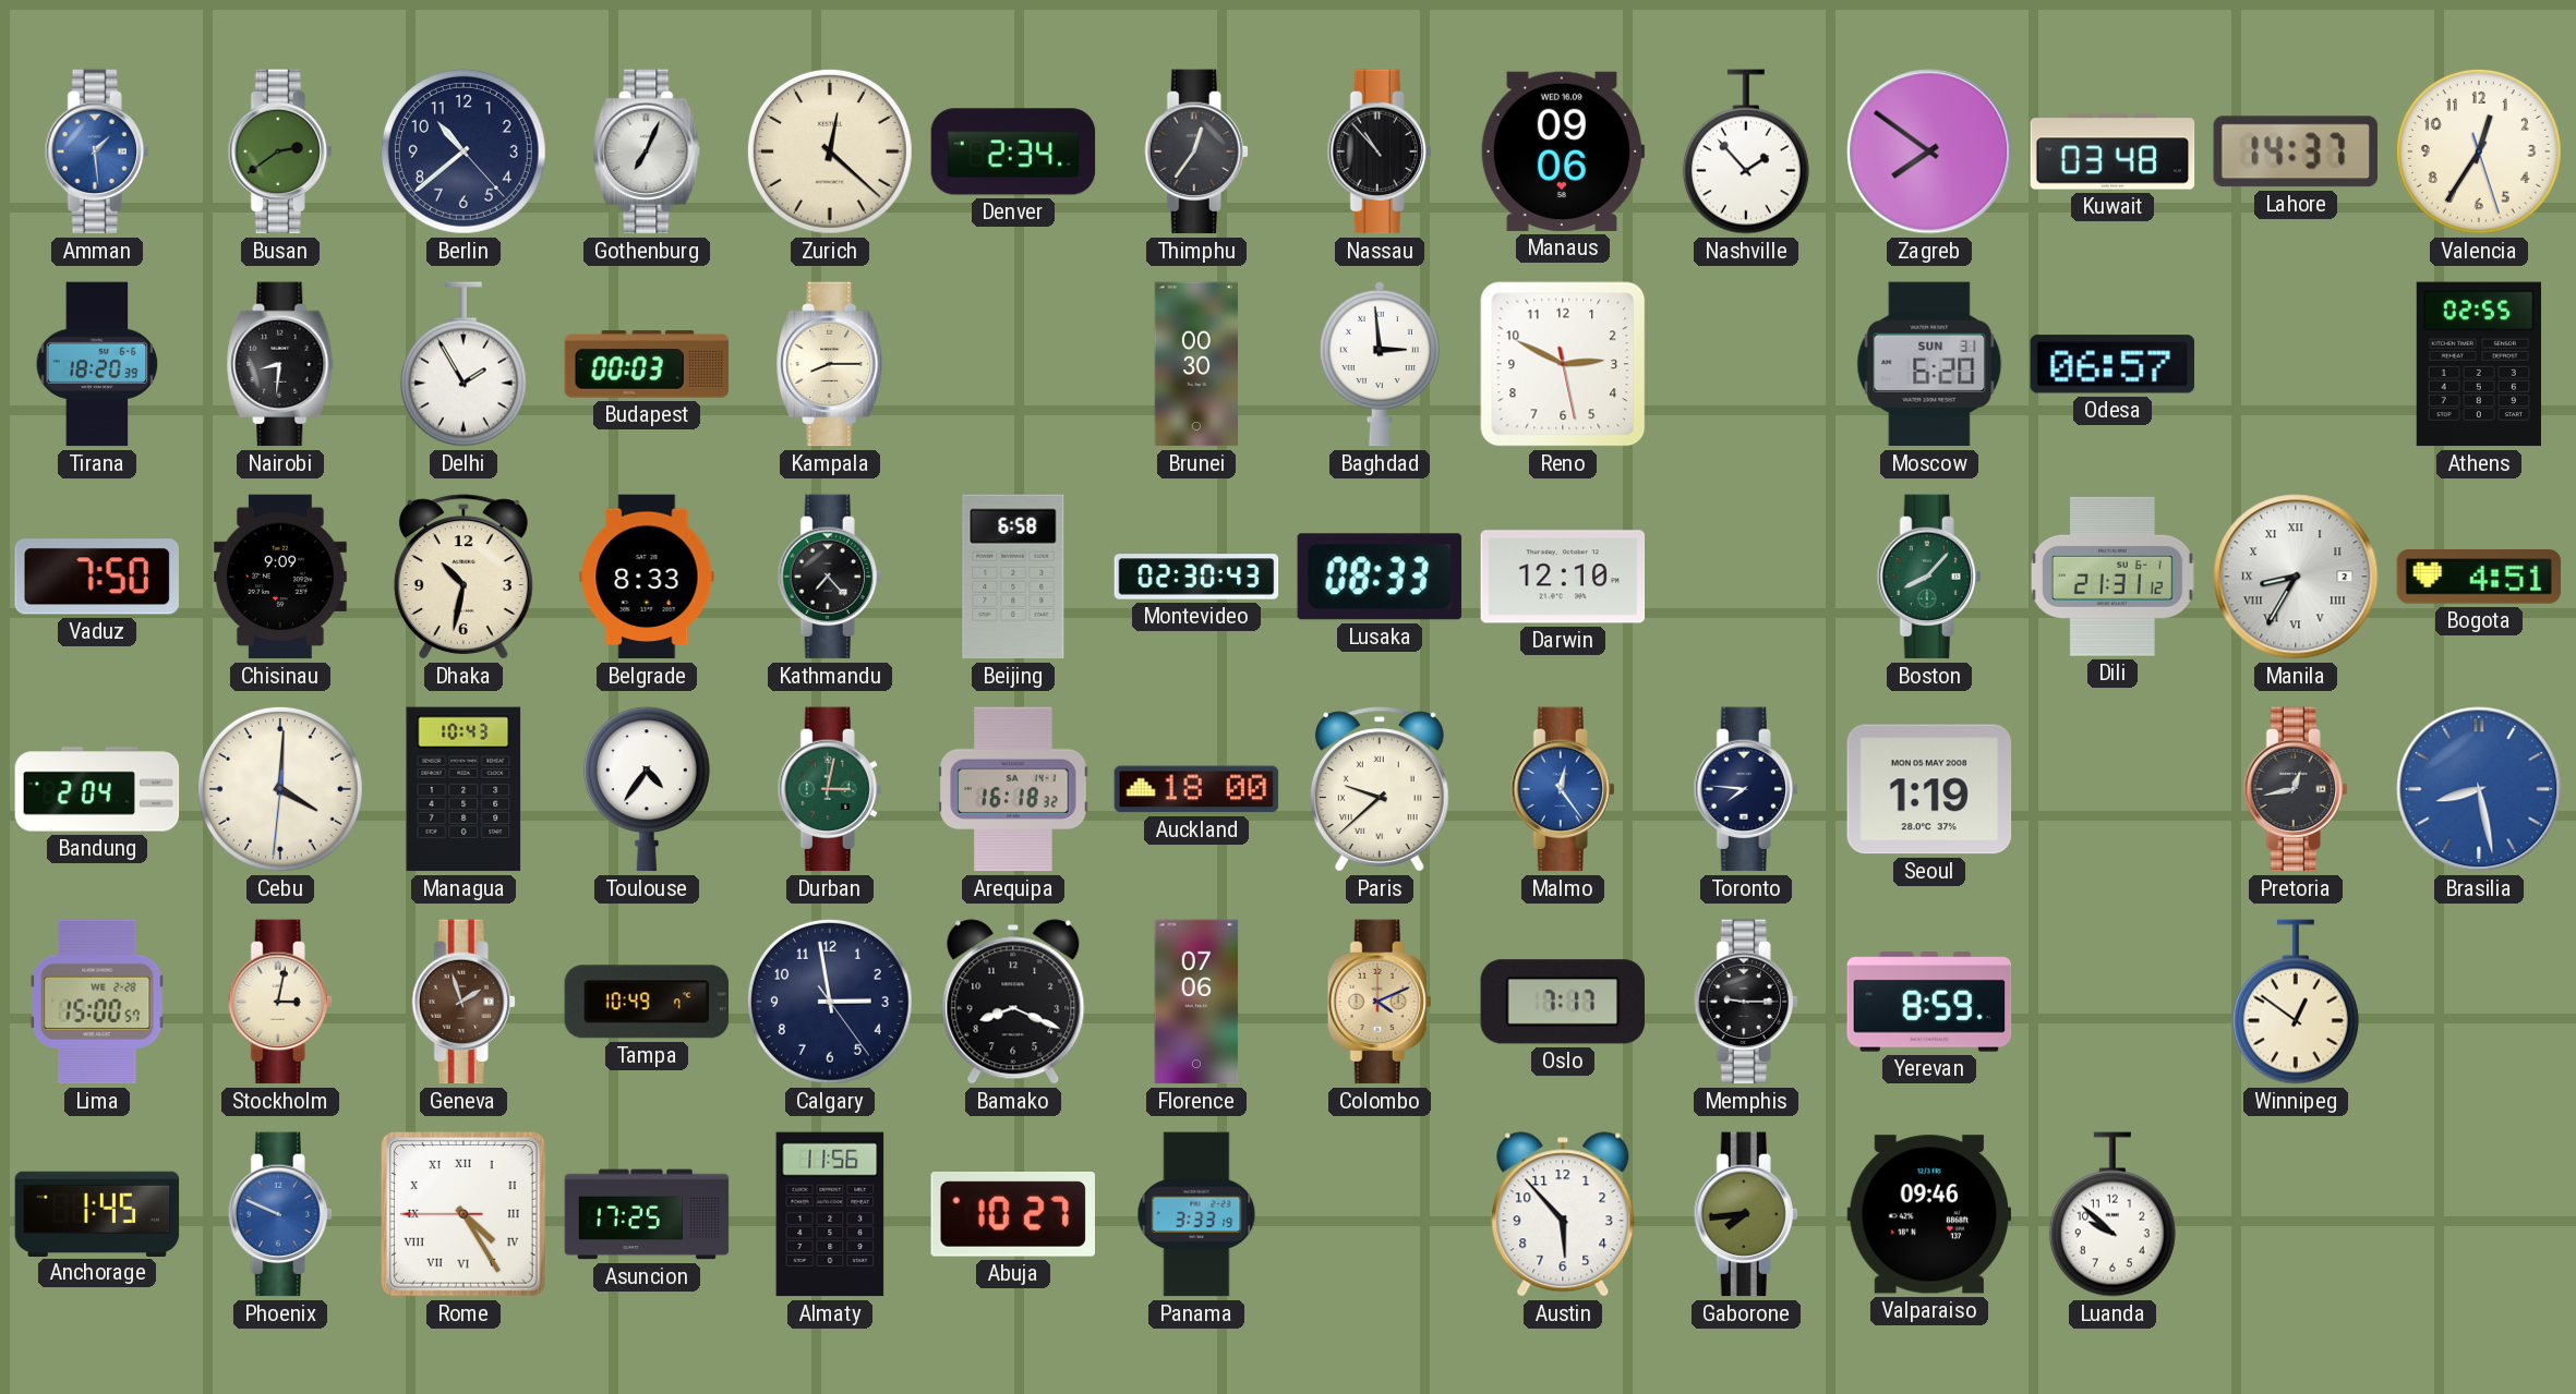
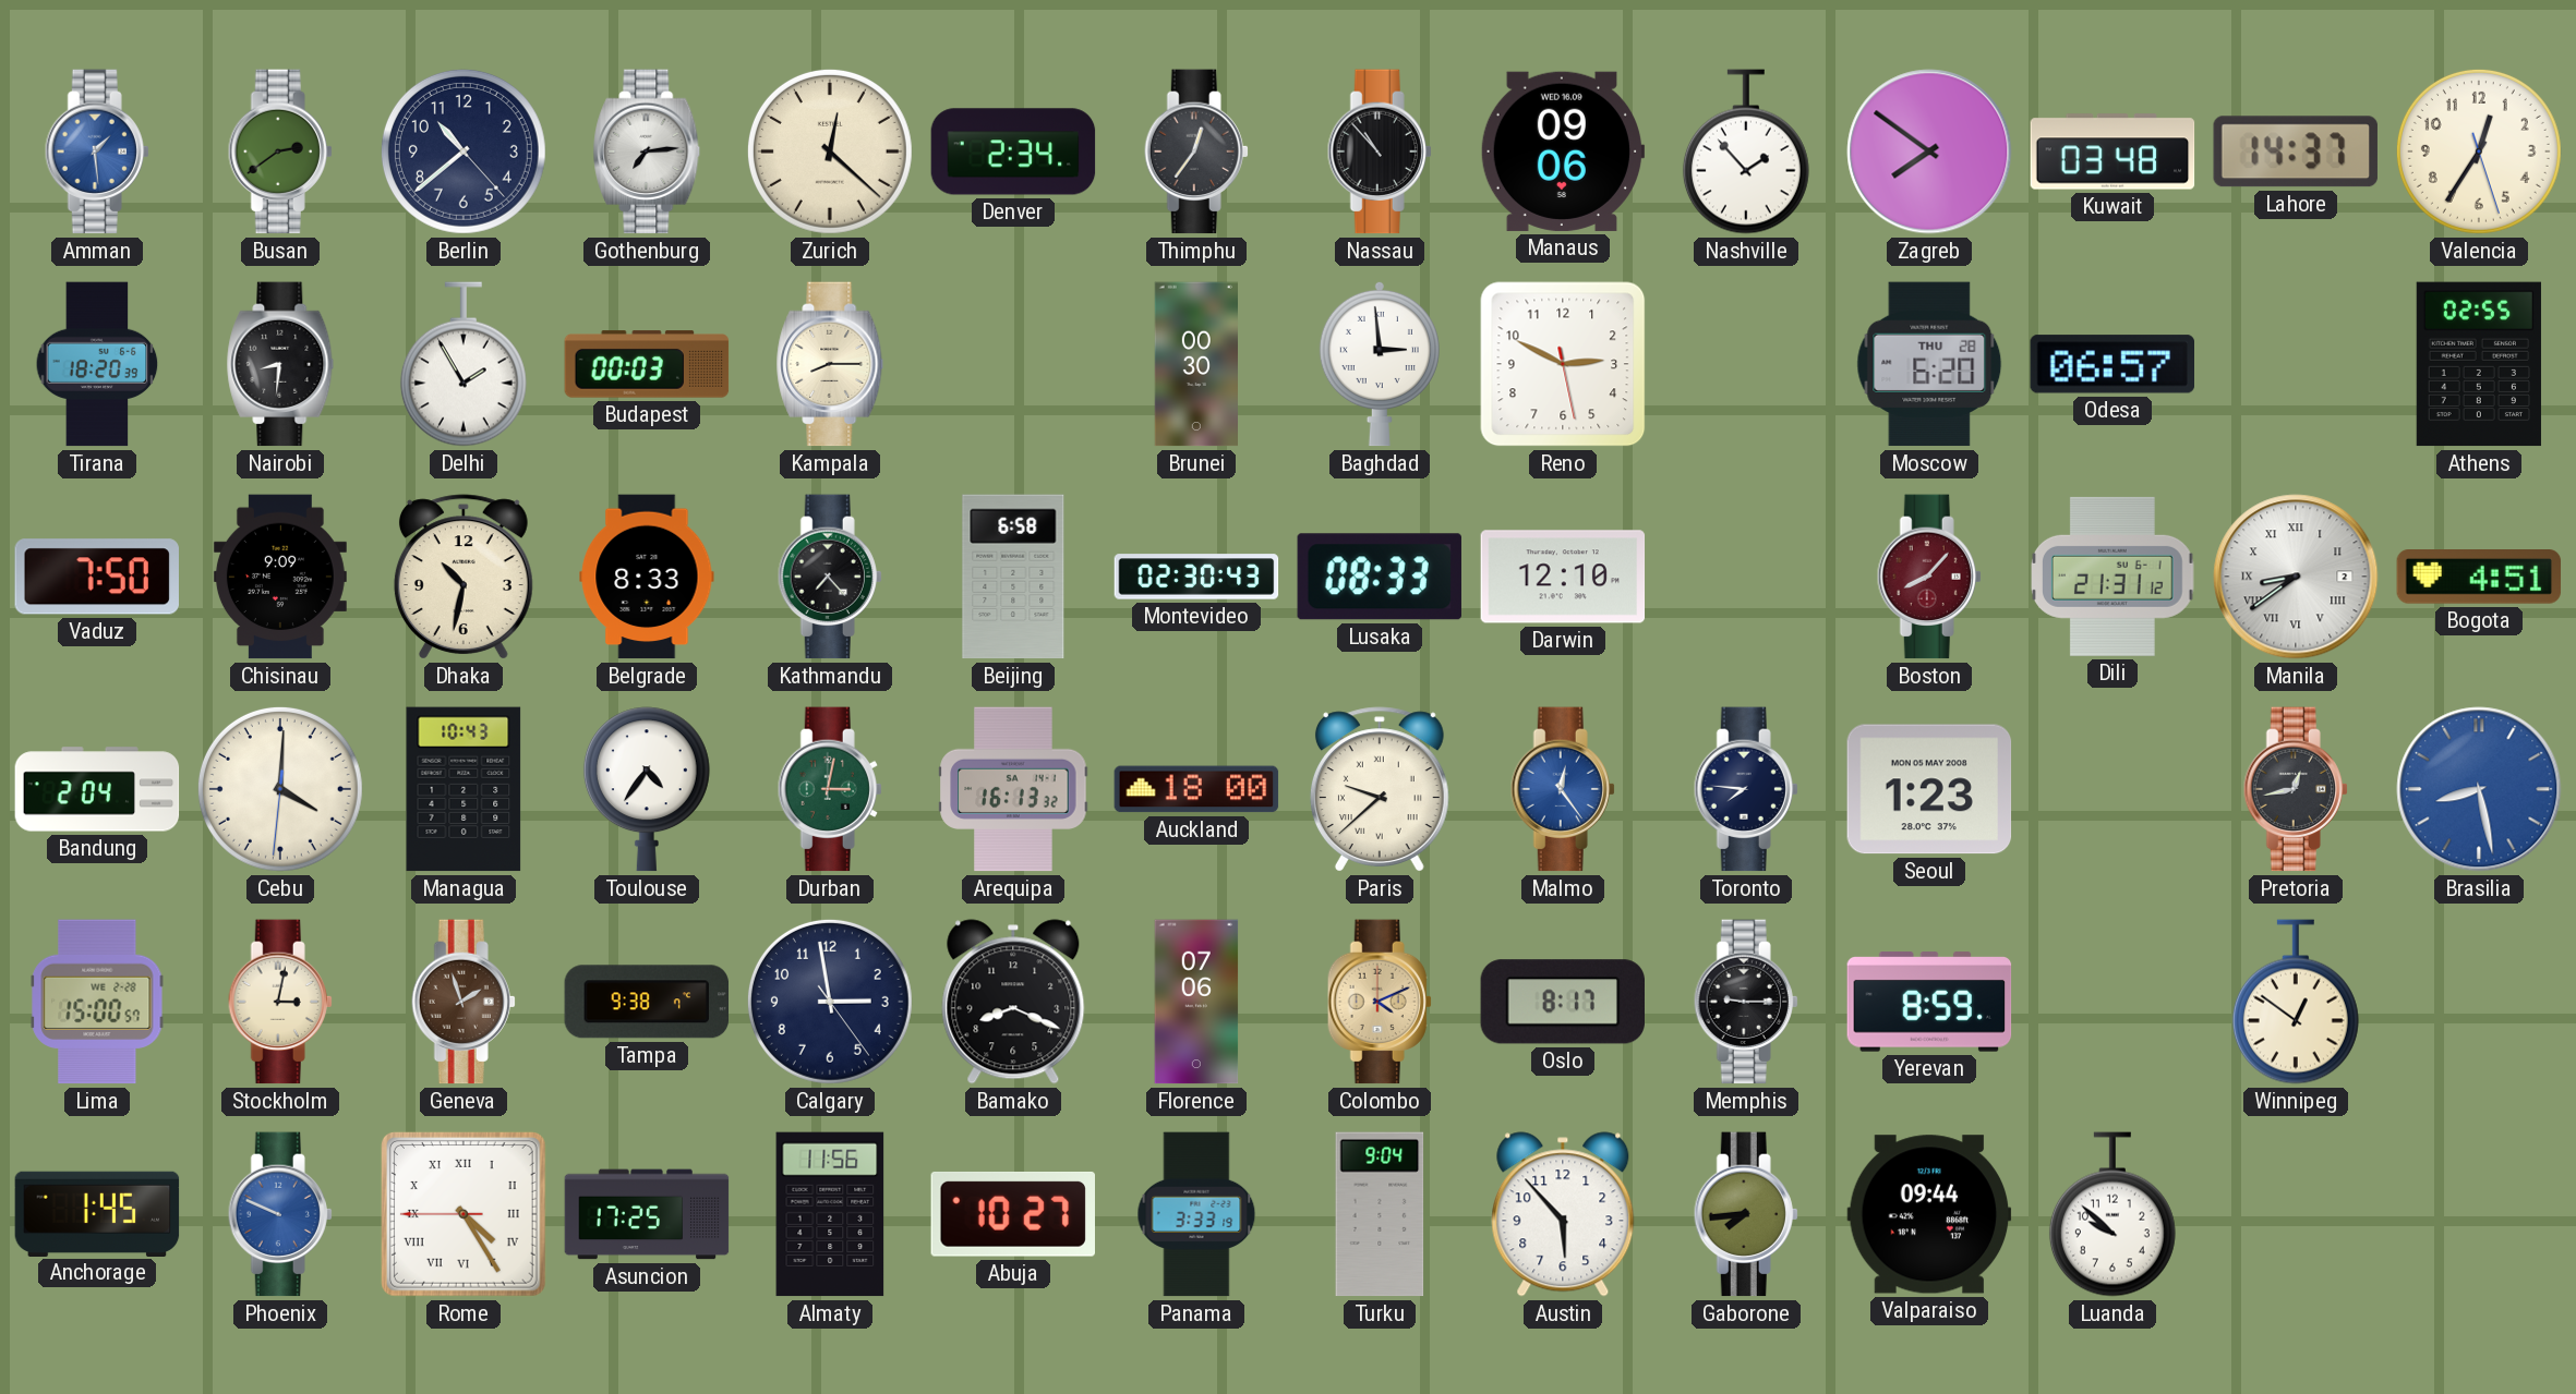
Gothenburg: 7:04 -> 7:14 (647, 151)
Moscow date: SUN 31 -> THU 28 (1929, 364)
Boston dial: green -> burgundy (1929, 577)
Manila: 8:35 -> 8:39 (2296, 577)
Arequipa: 16:18 -> 16:13 (1013, 789)
Seoul: 1:19 -> 1:23 (1929, 789)
Tampa: 10:49 -> 9:38 (647, 1002)
Oslo: 7:17 -> 8:17 (1562, 1002)
Turku: none -> 9:04 (1380, 1214)
Valparaiso: 09:46 -> 09:44 (1929, 1214)
